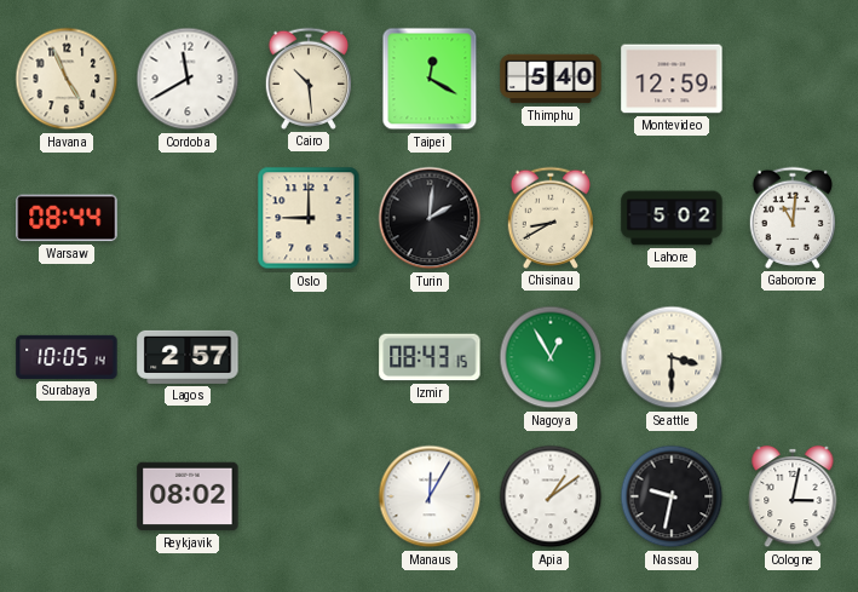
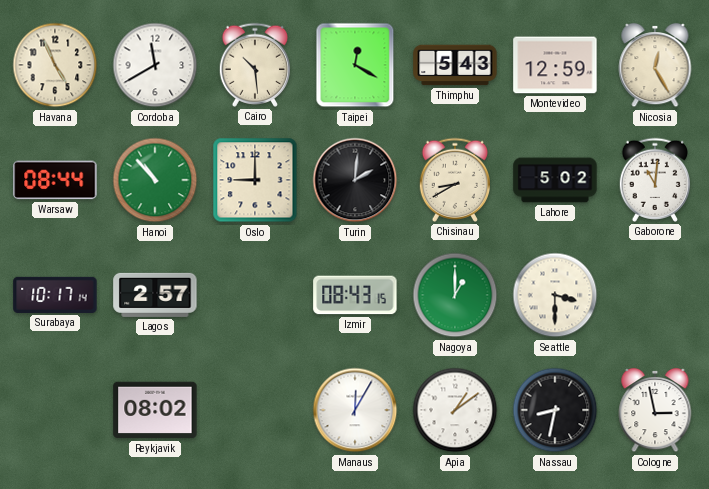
Thimphu: 5:40 -> 5:43 (455, 65)
Nicosia: none -> 12:25 (655, 65)
Hanoi: none -> 10:53 (155, 180)
Surabaya: 10:05 -> 10:17 (55, 295)
Nagoya: 12:55 -> 1:00 (455, 295)
Nassau: 9:32 -> 8:32 (555, 410)
Cologne: 3:02 -> 2:58 (655, 410)
